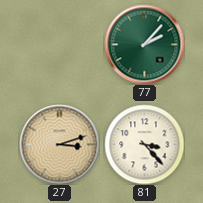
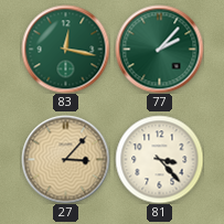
83: none -> 12:17 (65, 49)
27: 3:12 -> 3:07 (65, 159)
